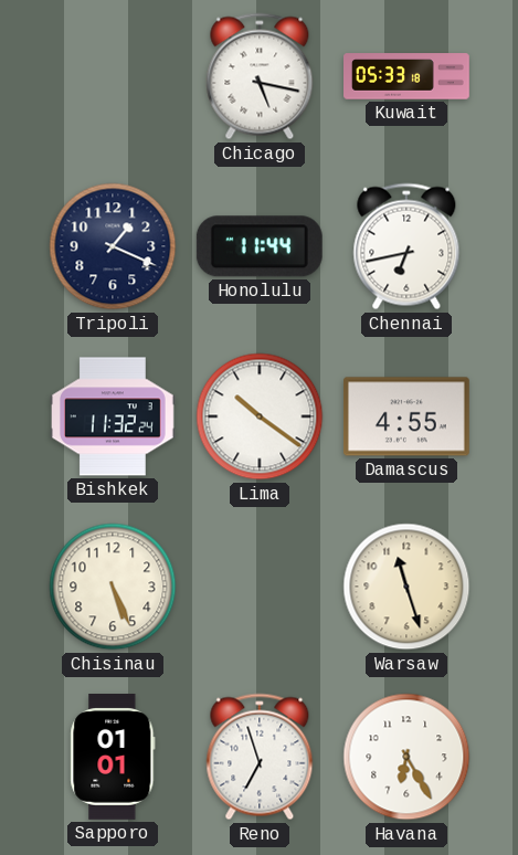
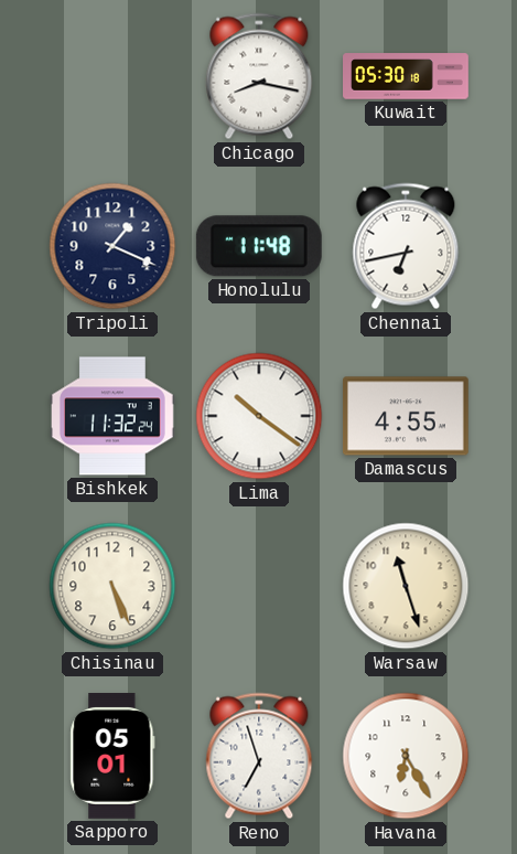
Chicago: 5:17 -> 8:17 (259, 76)
Kuwait: 05:33 -> 05:30 (407, 76)
Honolulu: 11:44 -> 11:48 (259, 246)
Sapporo: 01:01 -> 05:01 (112, 757)
